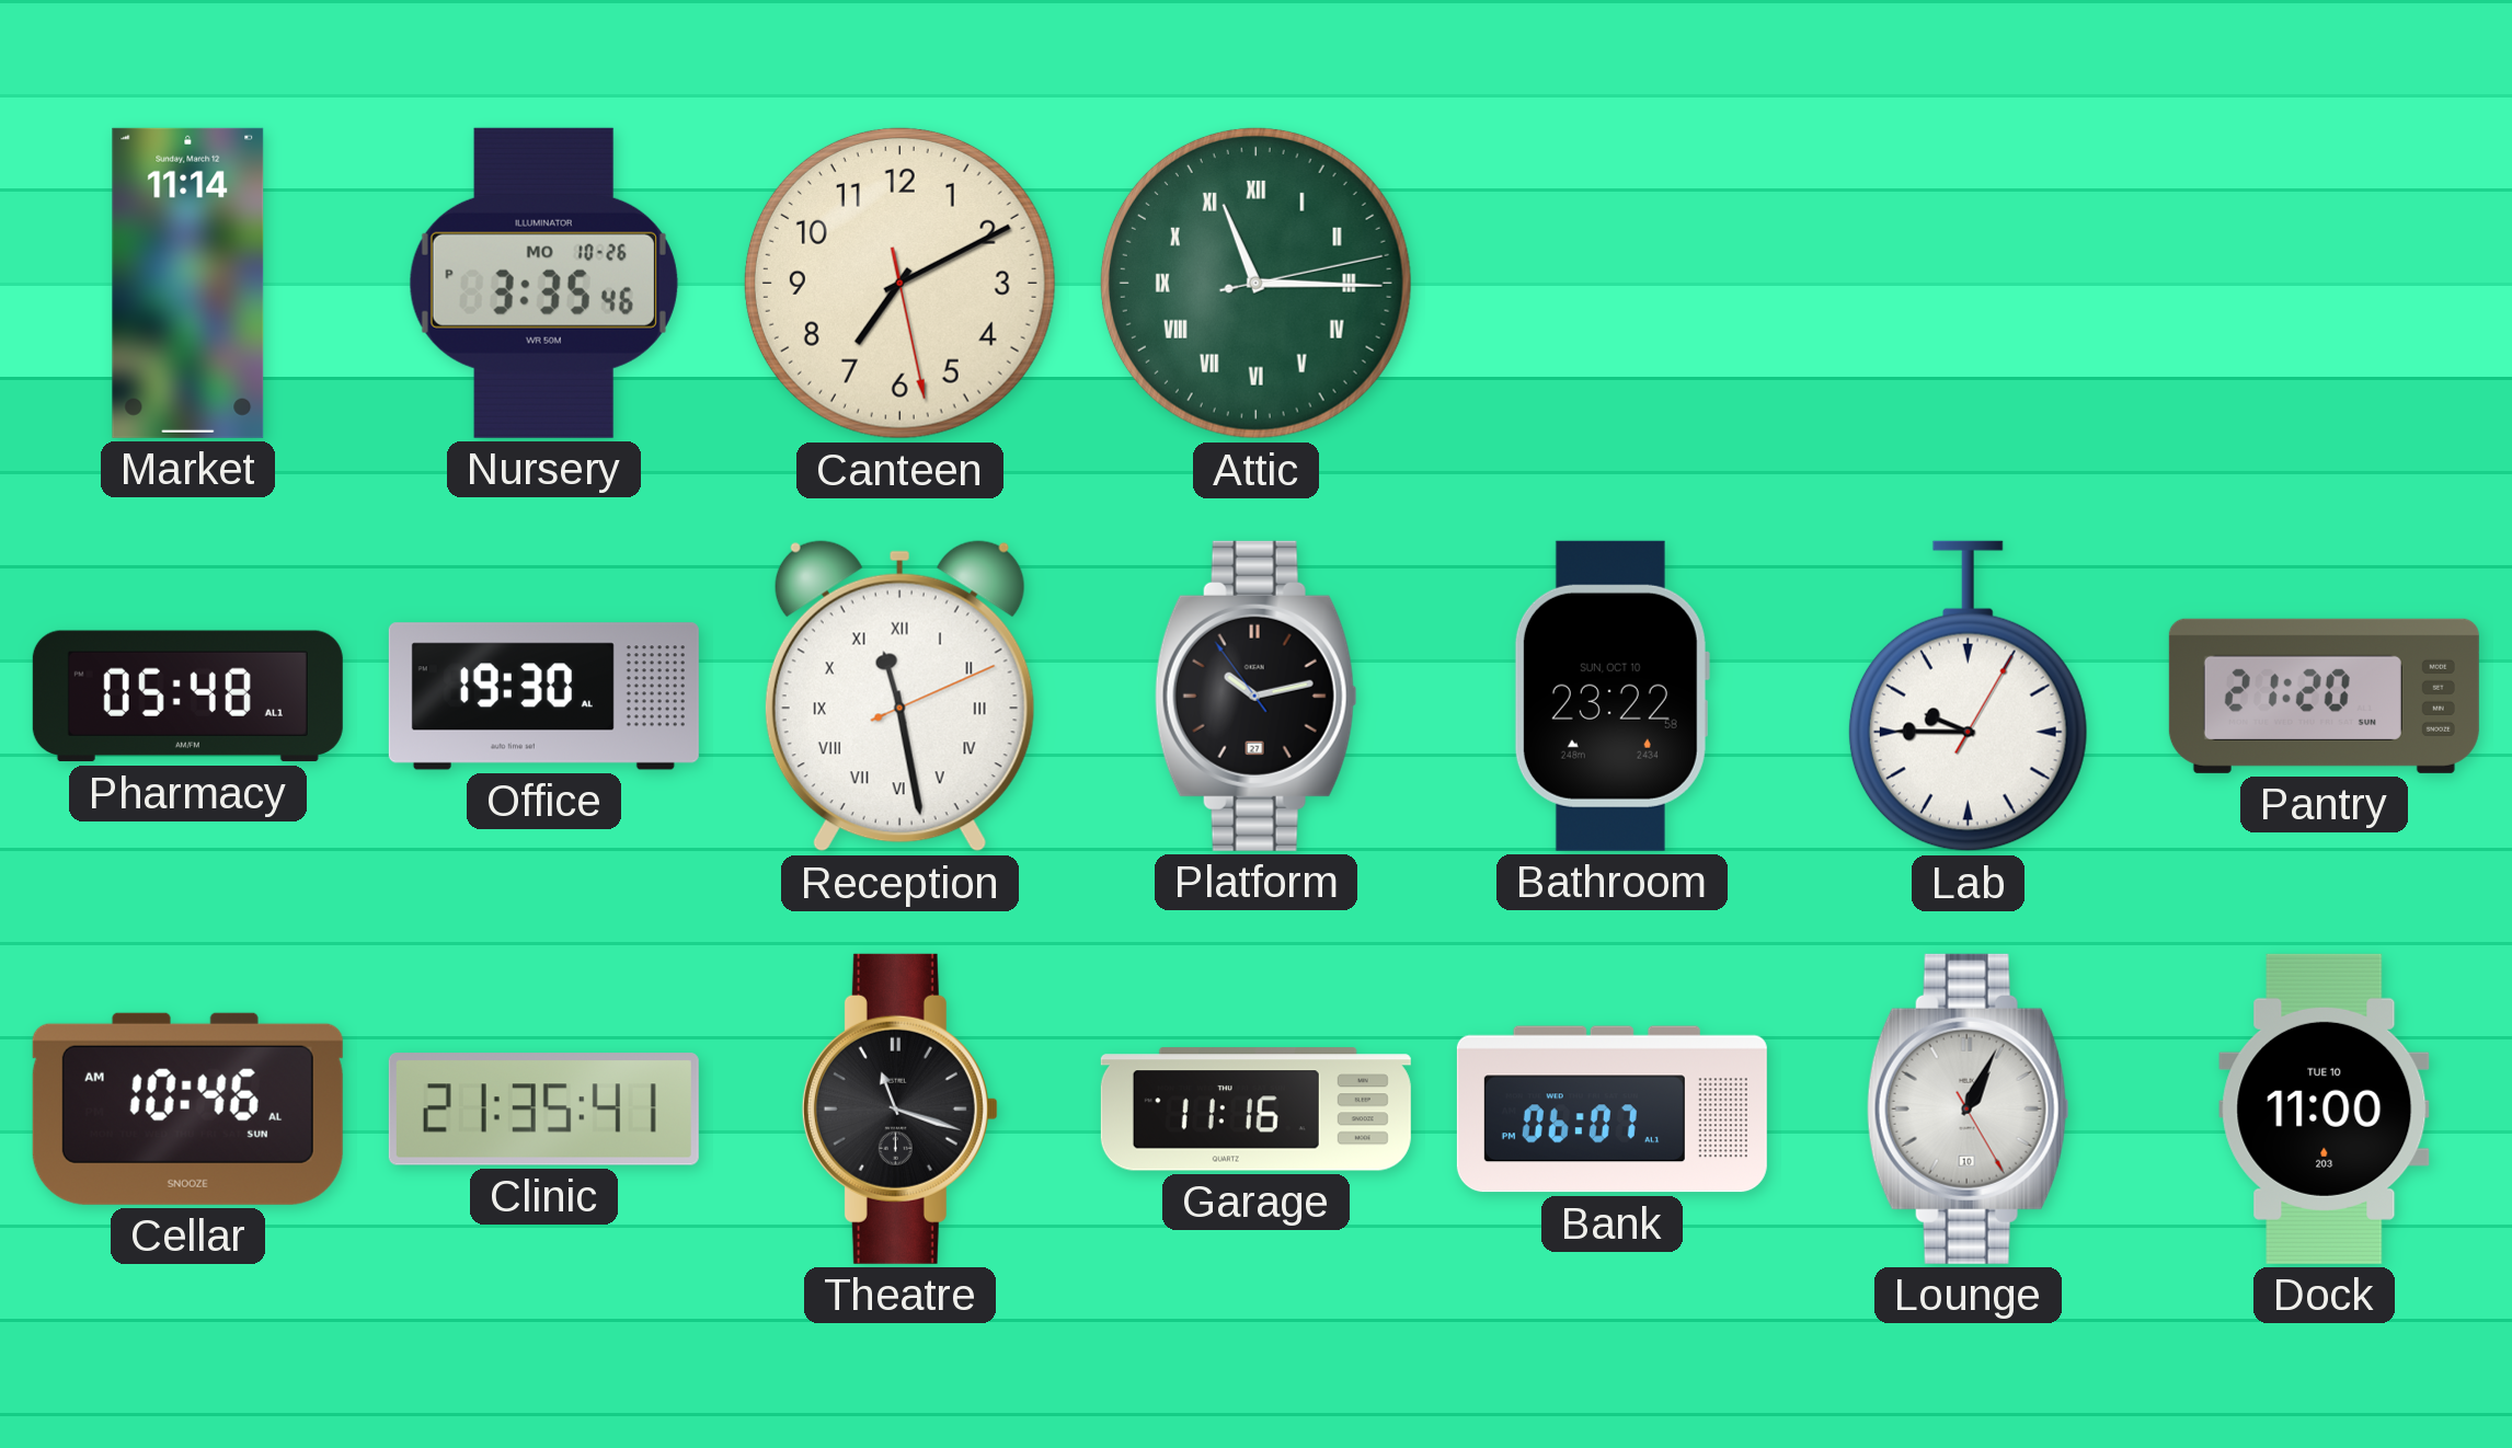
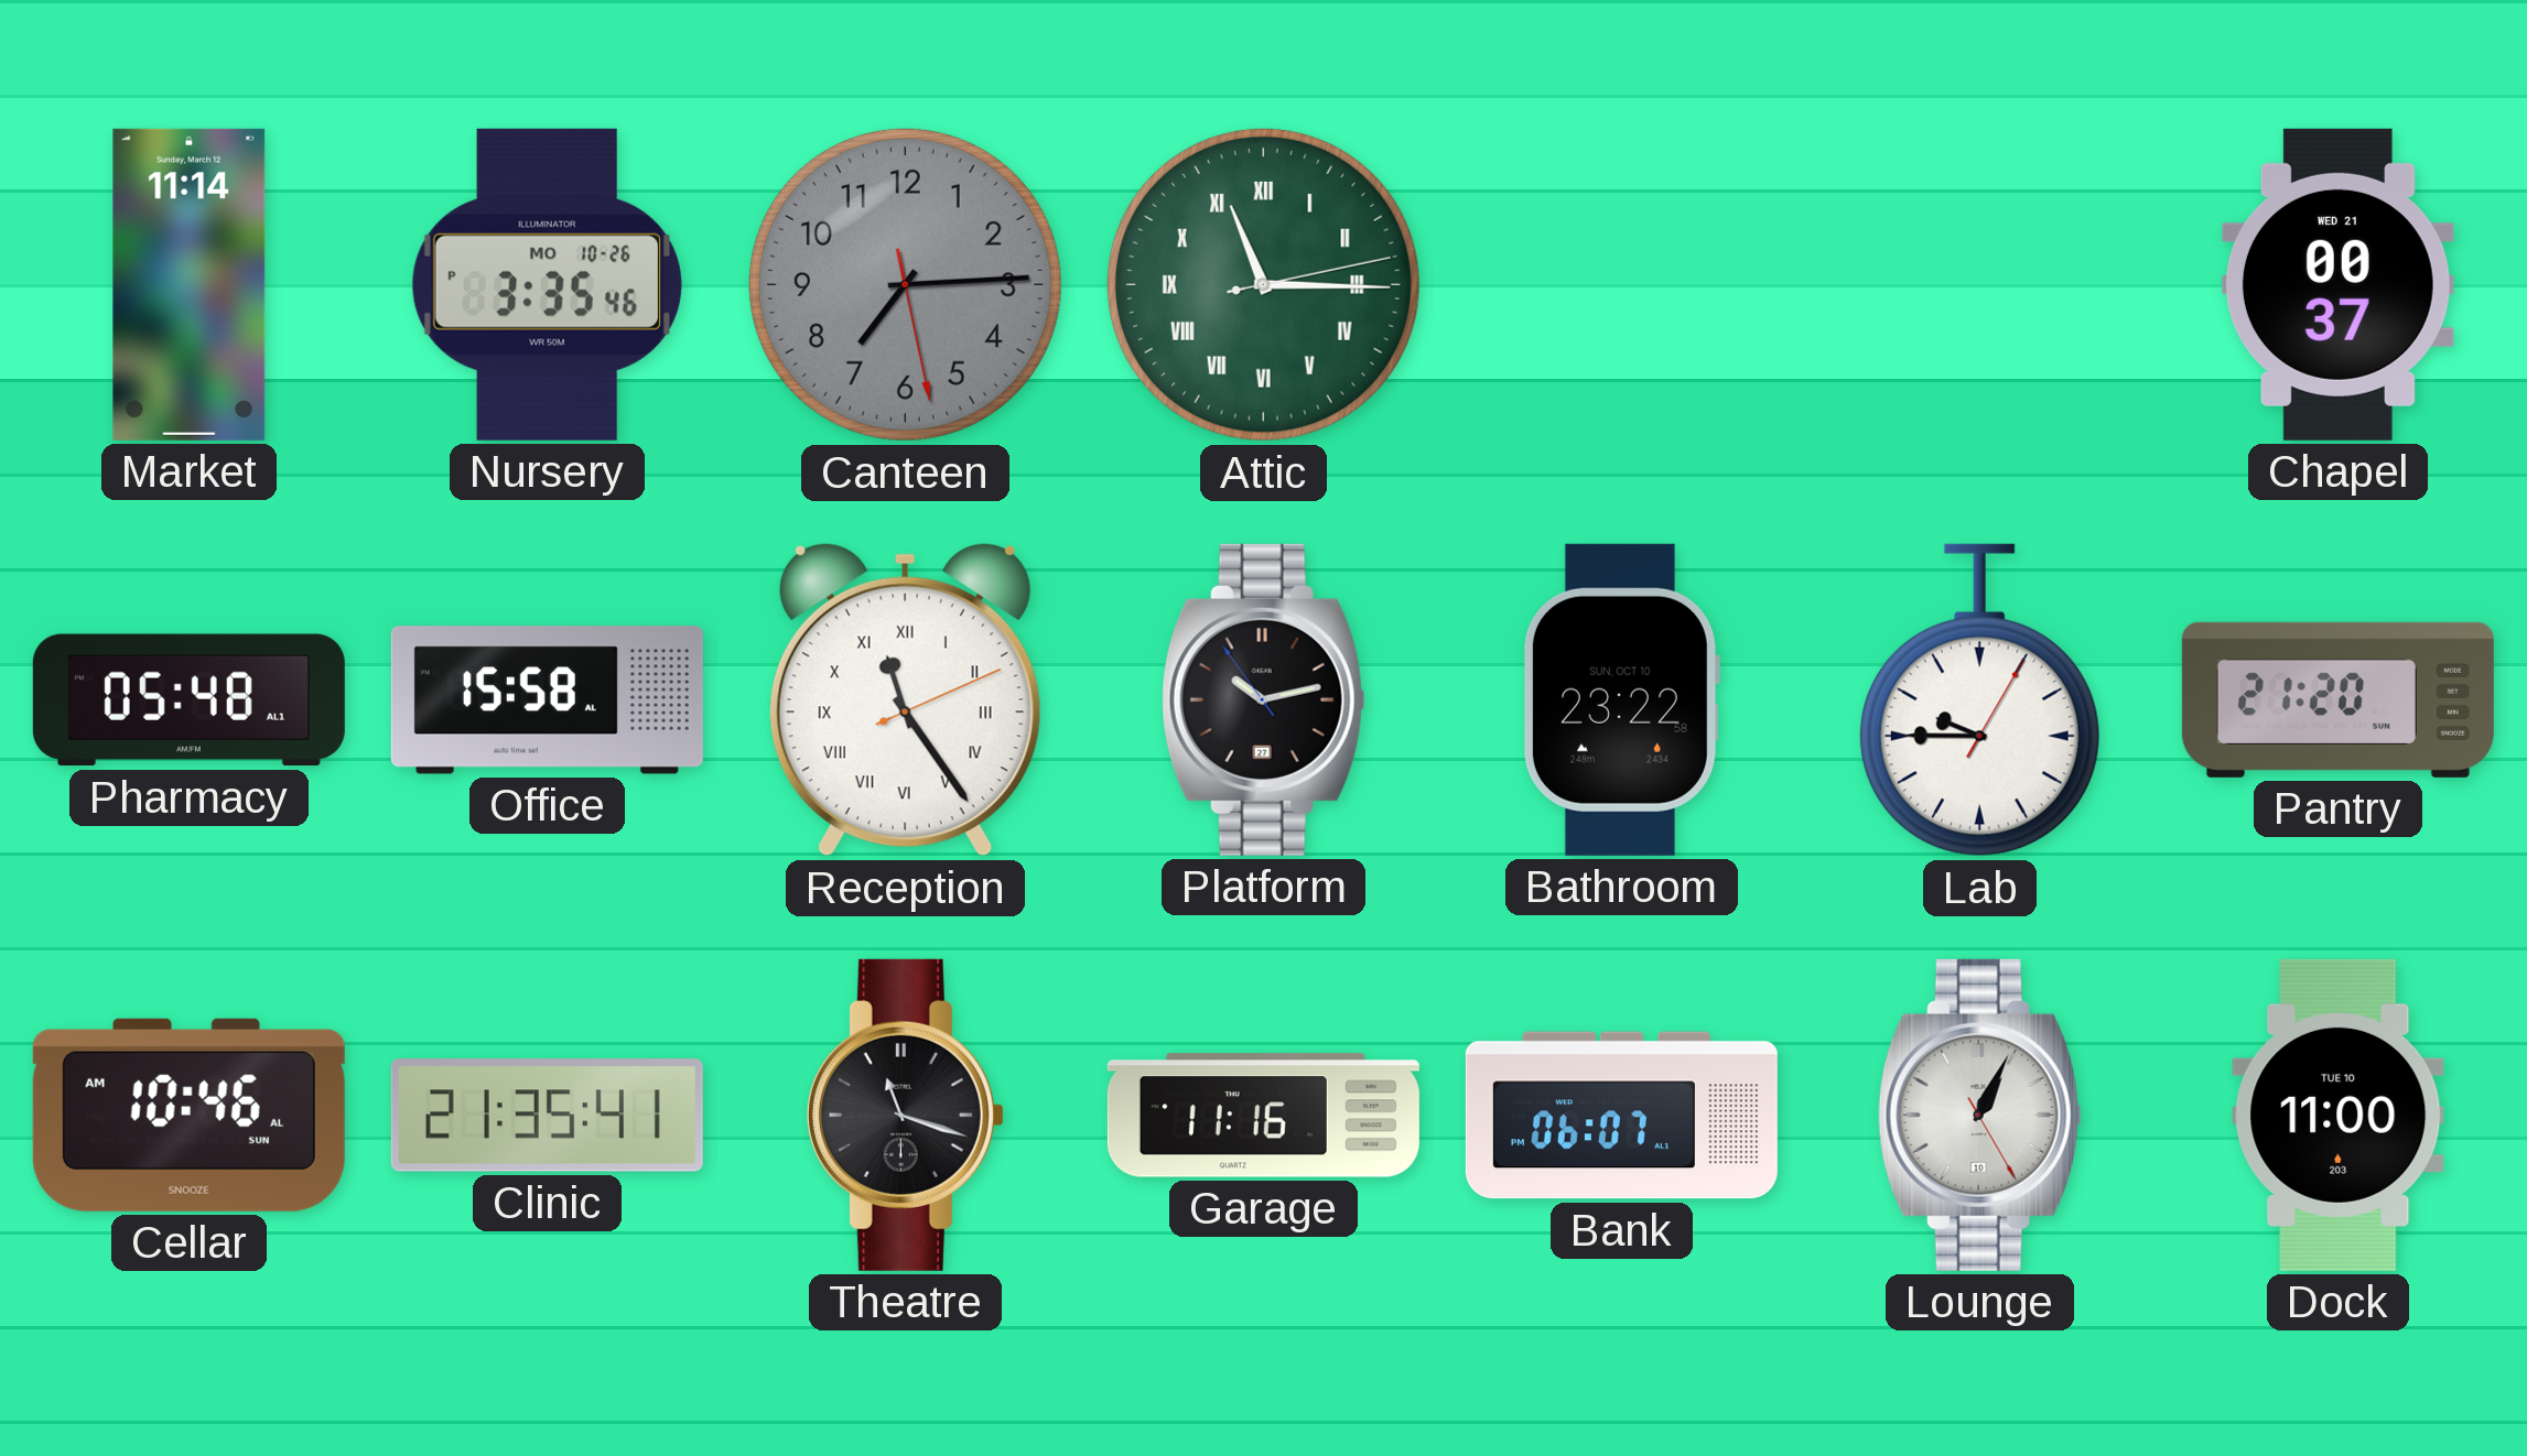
Canteen: 7:10 -> 7:14 (905, 284)
Canteen dial: cream -> grey (905, 284)
Chapel: none -> 00:37 (2337, 284)
Office: 19:30 -> 15:58 (547, 700)
Reception: 11:28 -> 11:24 (905, 700)
